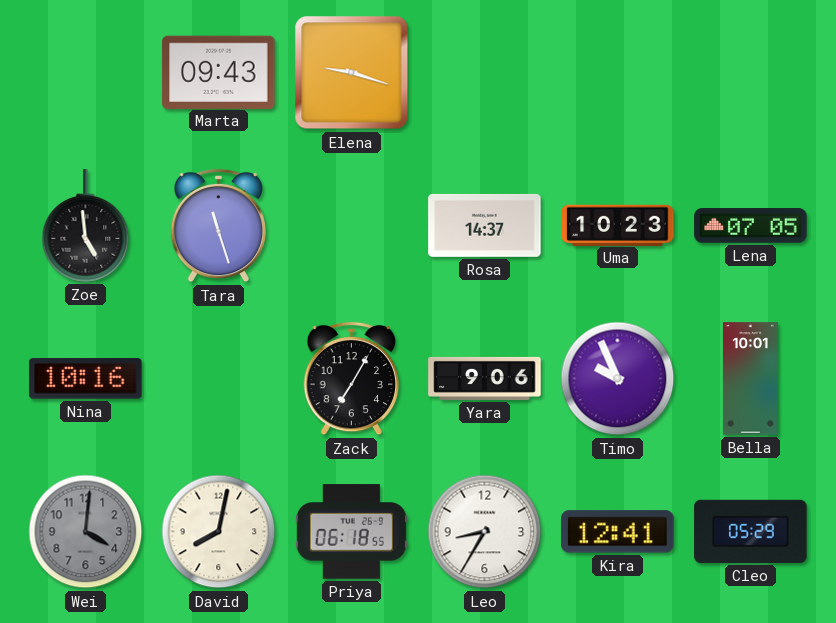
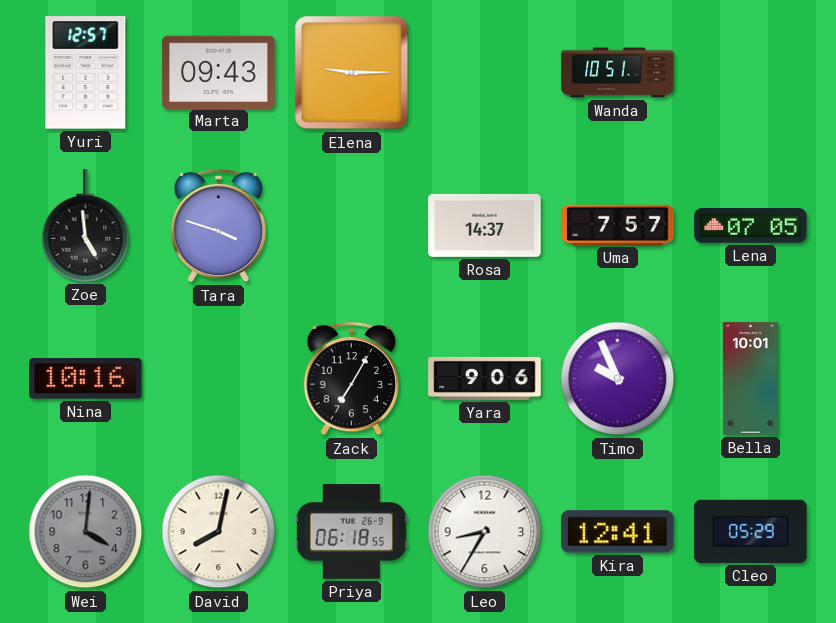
Yuri: none -> 12:57 (86, 73)
Elena: 9:18 -> 9:15 (352, 73)
Wanda: none -> 10:51 (618, 73)
Tara: 11:27 -> 3:48 (218, 226)
Uma: 10:23 -> 7:57 (618, 225)
